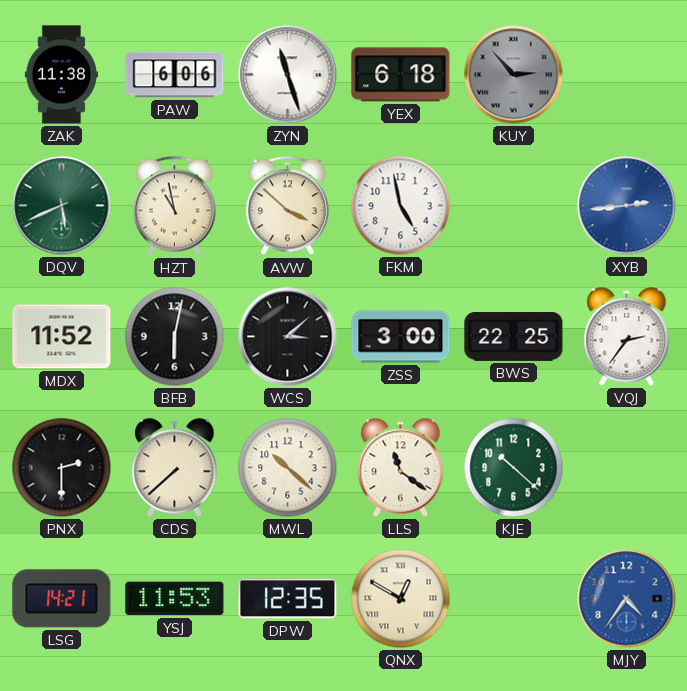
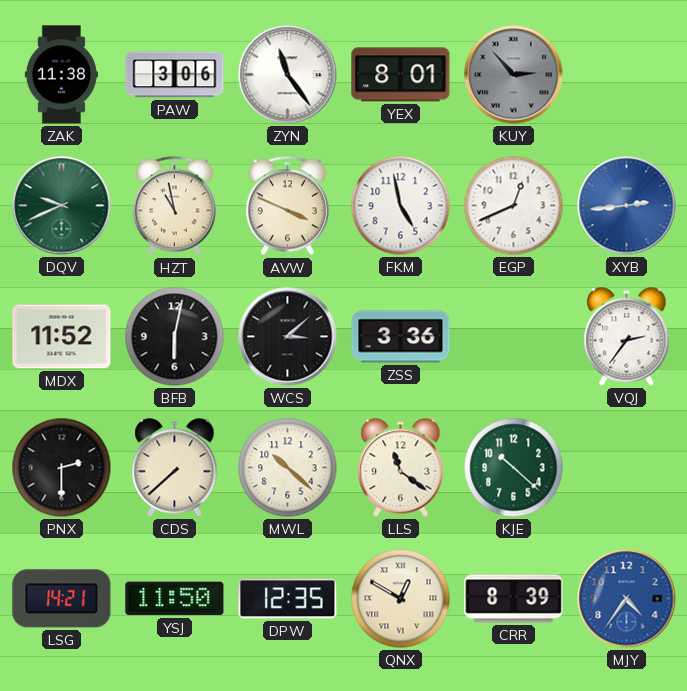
PAW: 6:06 -> 3:06 (175, 75)
ZYN: 11:27 -> 11:24 (288, 75)
YEX: 6:18 -> 8:01 (401, 75)
DQV: 5:41 -> 9:41 (62, 206)
AVW: 3:52 -> 3:49 (287, 206)
EGP: none -> 12:41 (514, 206)
ZSS: 3:00 -> 3:36 (401, 337)
BWS: 22:25 -> none (514, 336)
YSJ: 11:53 -> 11:50 (175, 599)
CRR: none -> 8:39 (514, 599)
